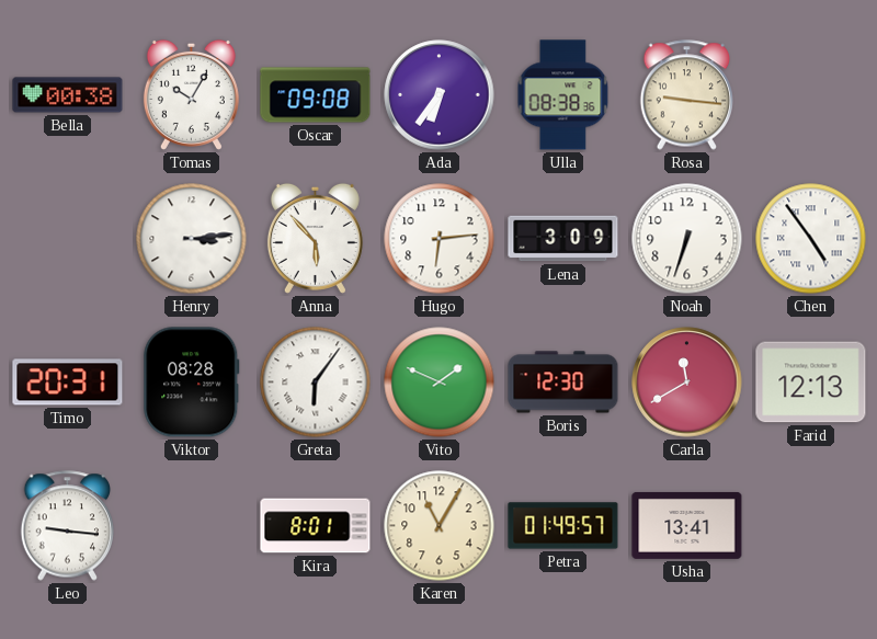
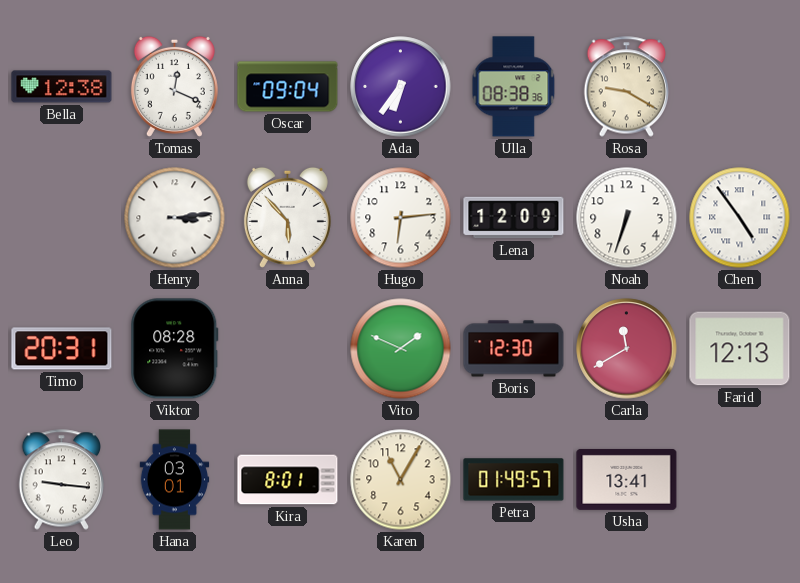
Bella: 00:38 -> 12:38 (62, 87)
Tomas: 10:05 -> 12:19 (174, 86)
Oscar: 09:08 -> 09:04 (288, 87)
Rosa: 9:16 -> 9:20 (627, 87)
Lena: 3:09 -> 12:09 (514, 218)
Greta: 6:06 -> none (316, 383)
Hana: none -> 03:01 (175, 480)
